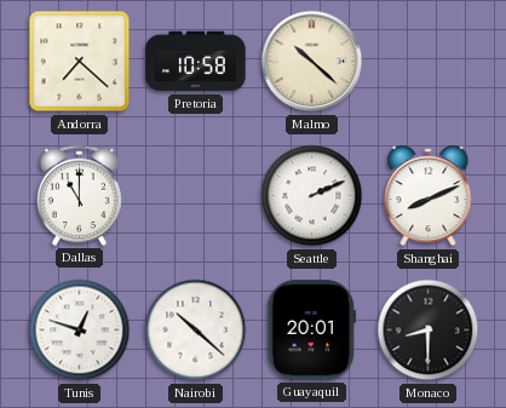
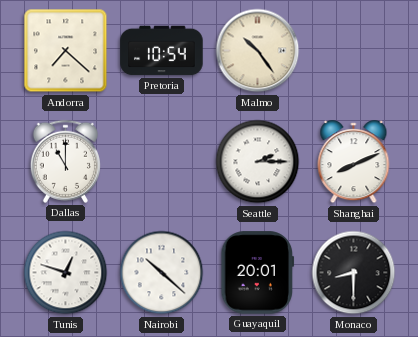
Pretoria: 10:58 -> 10:54 (162, 51)
Malmo: 10:22 -> 10:24 (258, 51)
Seattle: 2:11 -> 2:15 (258, 162)
